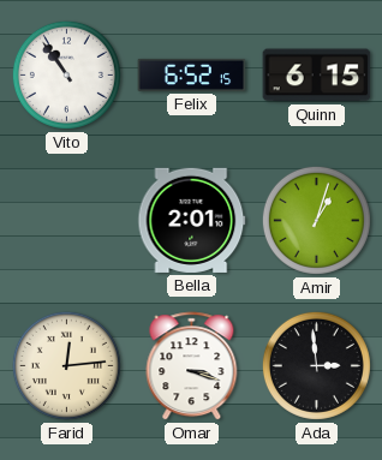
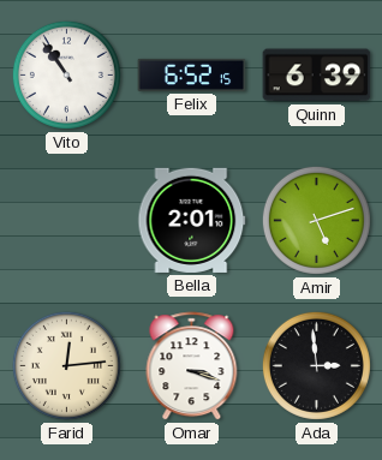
Quinn: 6:15 -> 6:39 (317, 76)
Amir: 1:03 -> 5:12 (316, 220)
